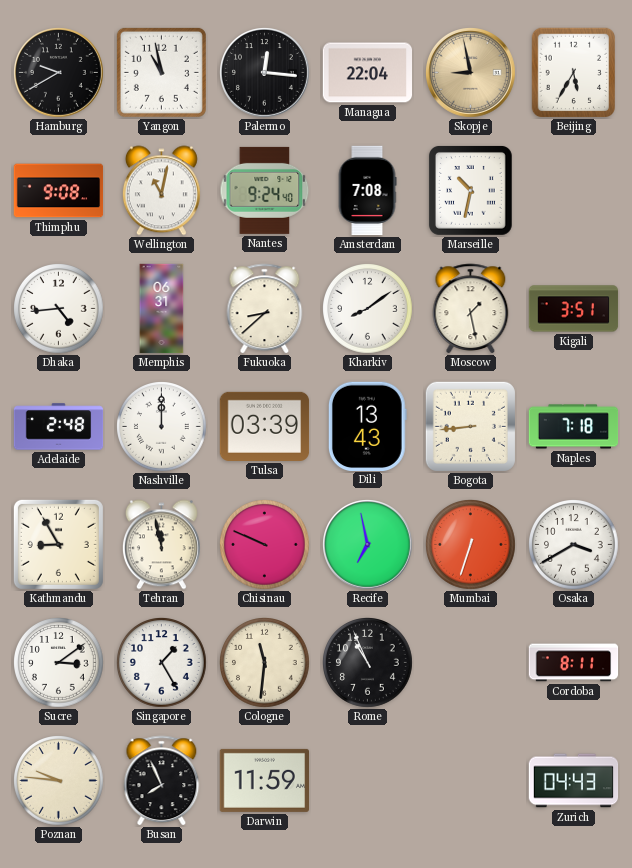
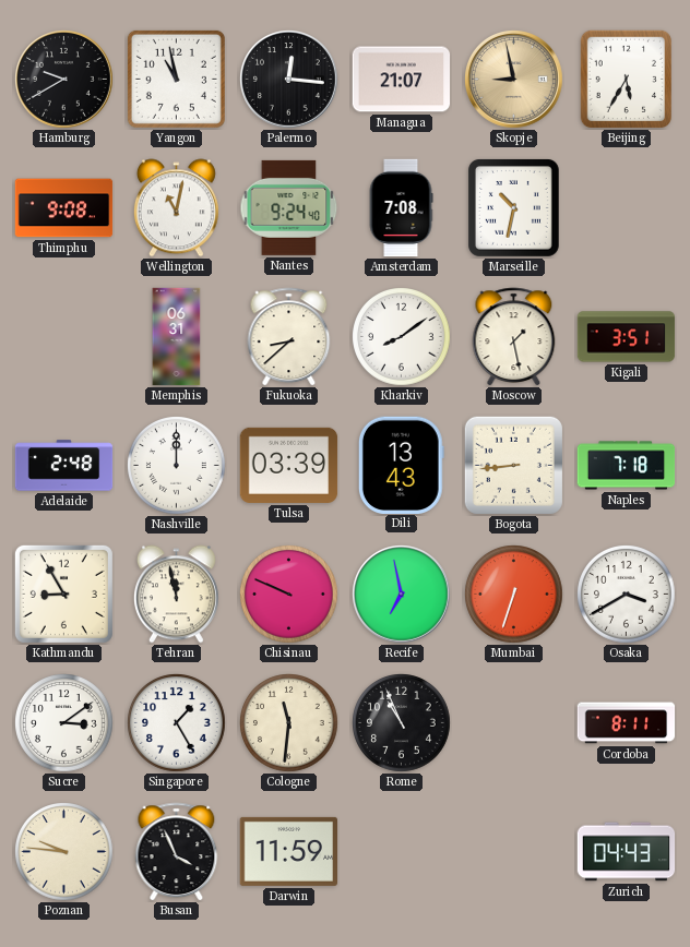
Managua: 22:04 -> 21:07 (402, 80)
Dhaka: 4:44 -> none (59, 309)
Busan: 7:56 -> 3:56 (177, 852)
